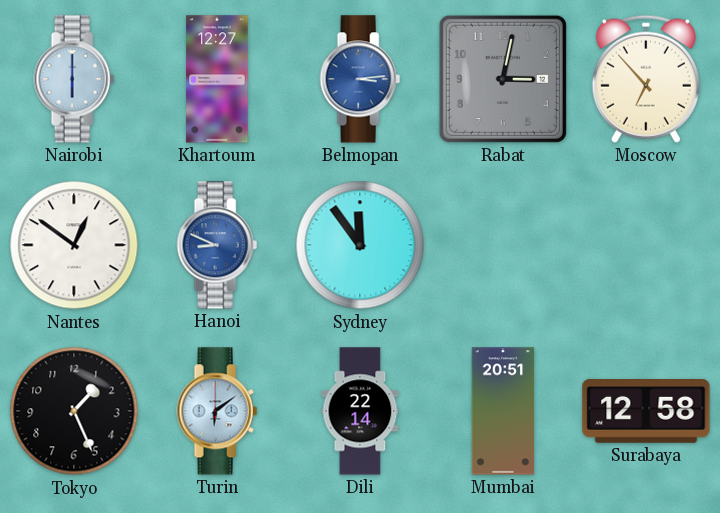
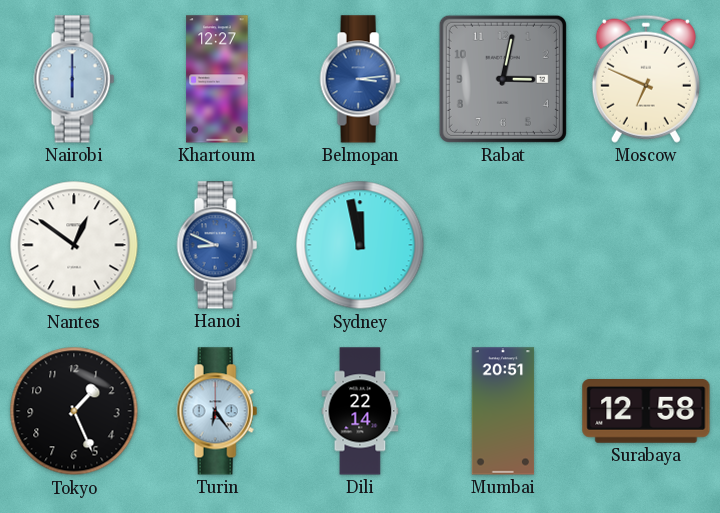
Moscow: 6:53 -> 6:49 (646, 79)
Sydney: 11:54 -> 11:58 (360, 245)
Turin: 6:09 -> 6:24 (217, 411)
